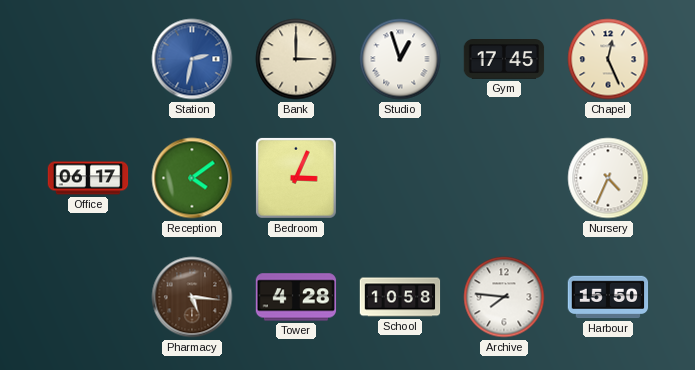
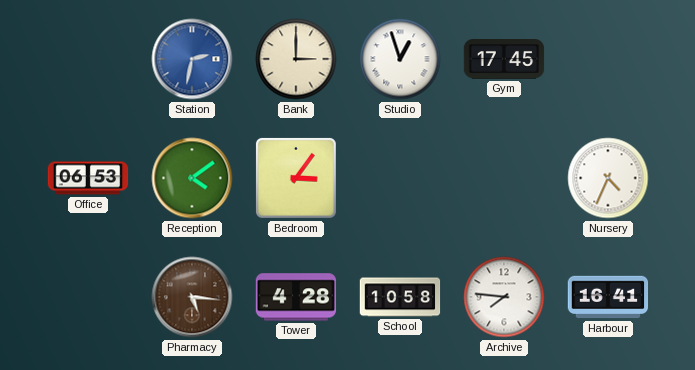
Chapel: 12:26 -> none (608, 59)
Office: 06:17 -> 06:53 (88, 178)
Bedroom: 3:04 -> 3:06 (296, 178)
Harbour: 15:50 -> 16:41 (608, 297)
